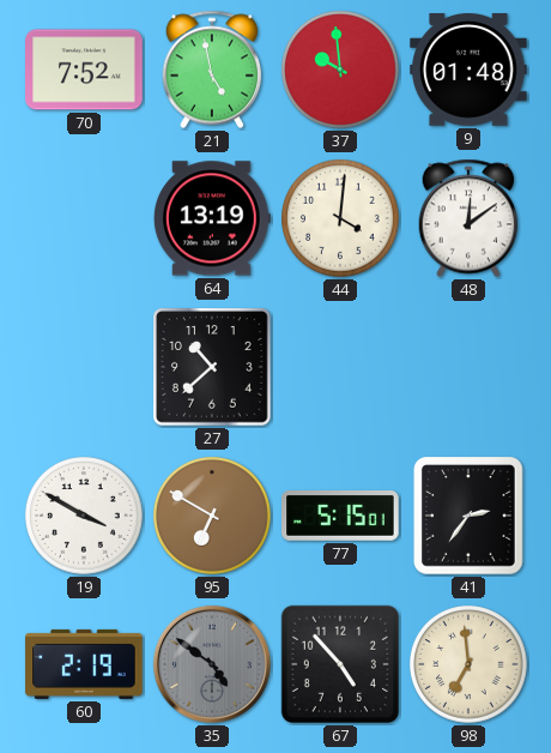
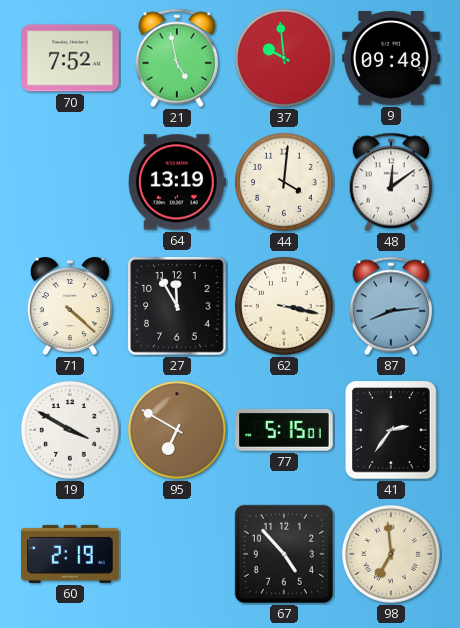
9: 01:48 -> 09:48 (391, 58)
71: none -> 4:22 (70, 306)
27: 10:38 -> 11:55 (178, 307)
62: none -> 3:17 (285, 307)
87: none -> 8:14 (391, 306)
35: 4:51 -> none (212, 664)
